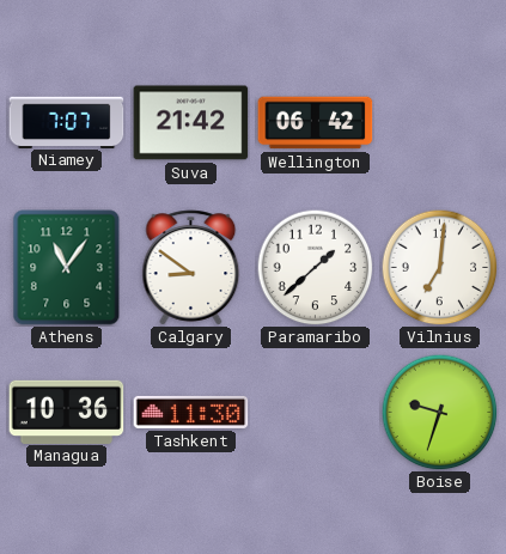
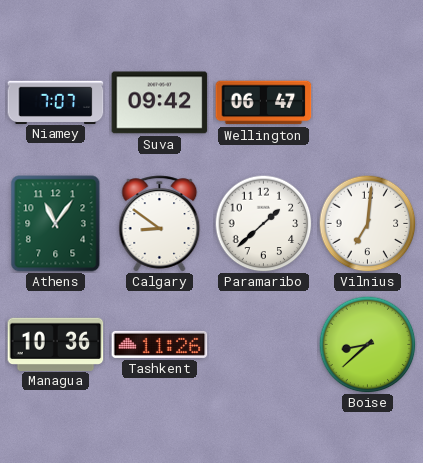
Suva: 21:42 -> 09:42 (160, 103)
Wellington: 06:42 -> 06:47 (264, 103)
Tashkent: 11:30 -> 11:26 (160, 344)
Boise: 9:33 -> 8:38 (367, 344)
